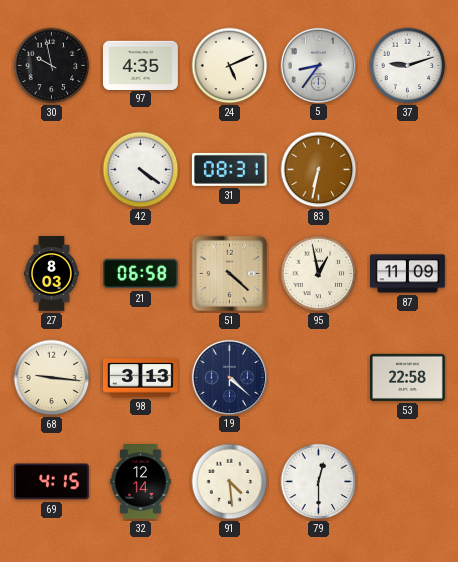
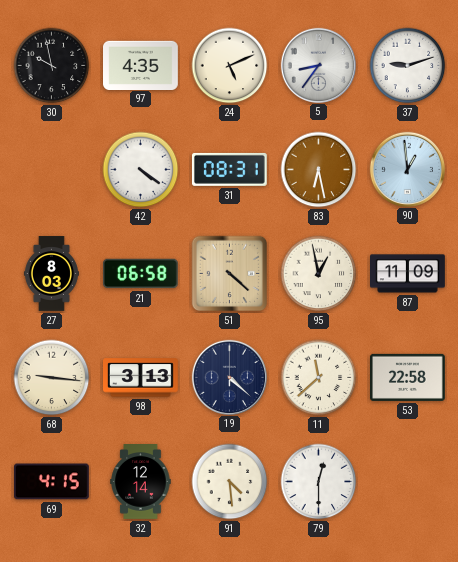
83: 6:32 -> 6:28 (319, 170)
90: none -> 12:59 (407, 169)
11: none -> 11:38 (319, 378)
